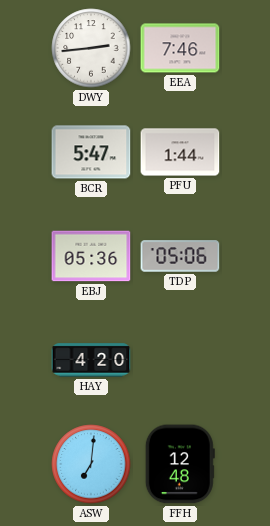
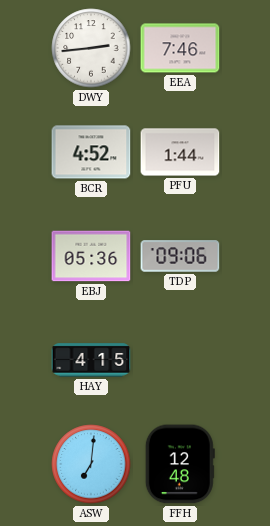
BCR: 5:47 -> 4:52 (91, 152)
TDP: 05:06 -> 09:06 (180, 256)
HAY: 4:20 -> 4:15 (91, 360)
